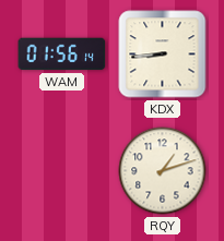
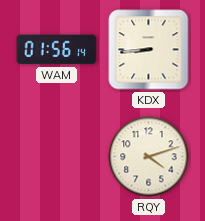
RQY: 1:12 -> 4:12 (149, 157)
